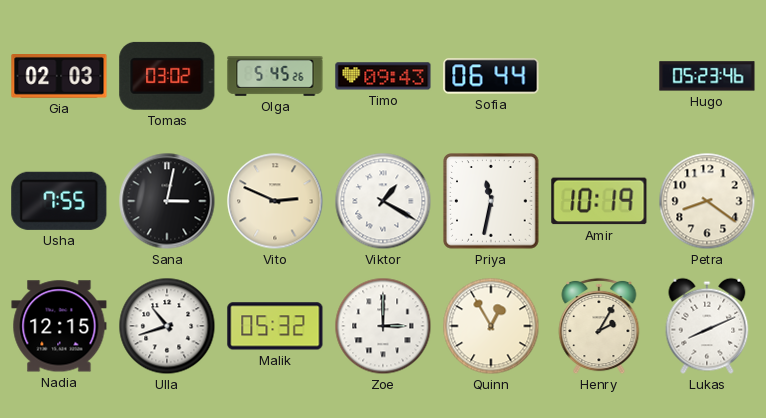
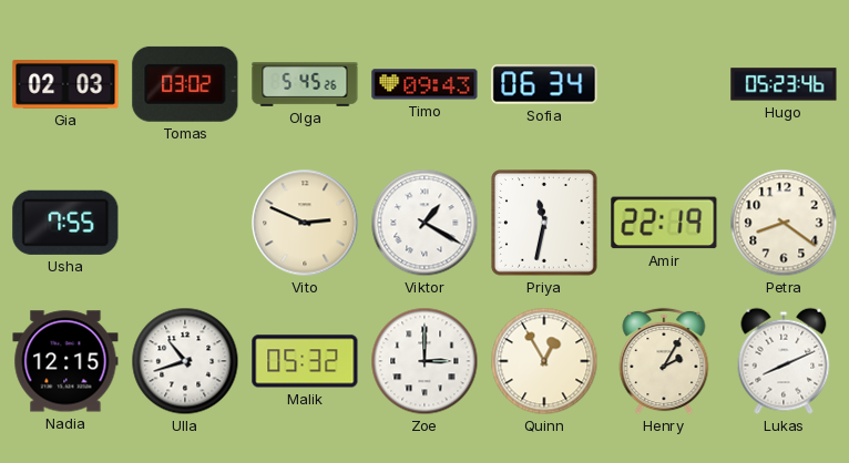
Sofia: 06:44 -> 06:34 (544, 84)
Sana: 3:02 -> none (167, 201)
Amir: 10:19 -> 22:19 (664, 223)
